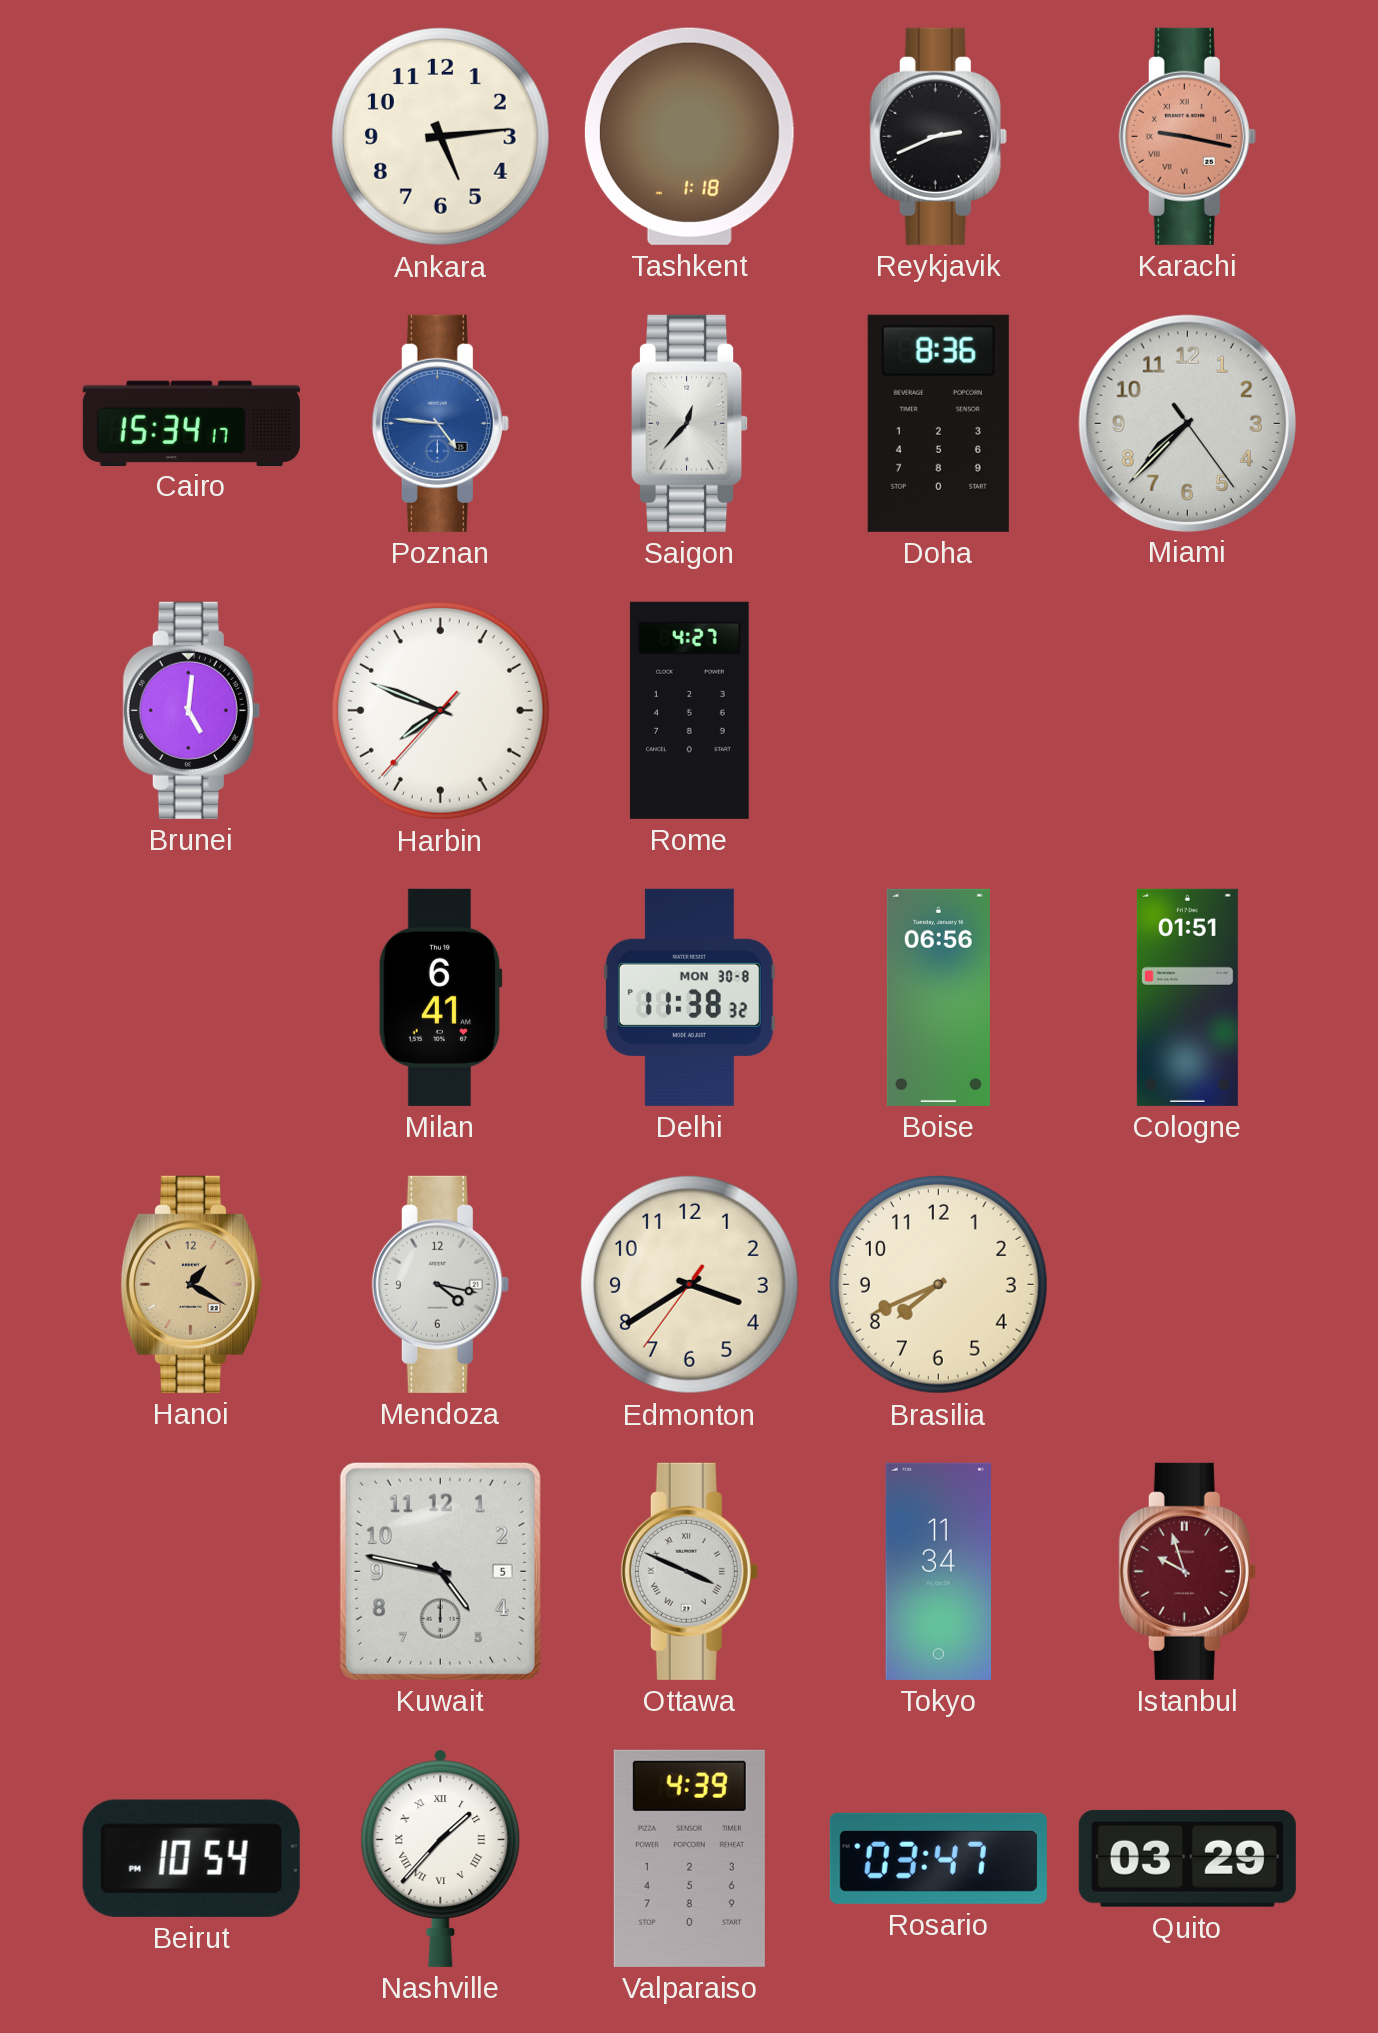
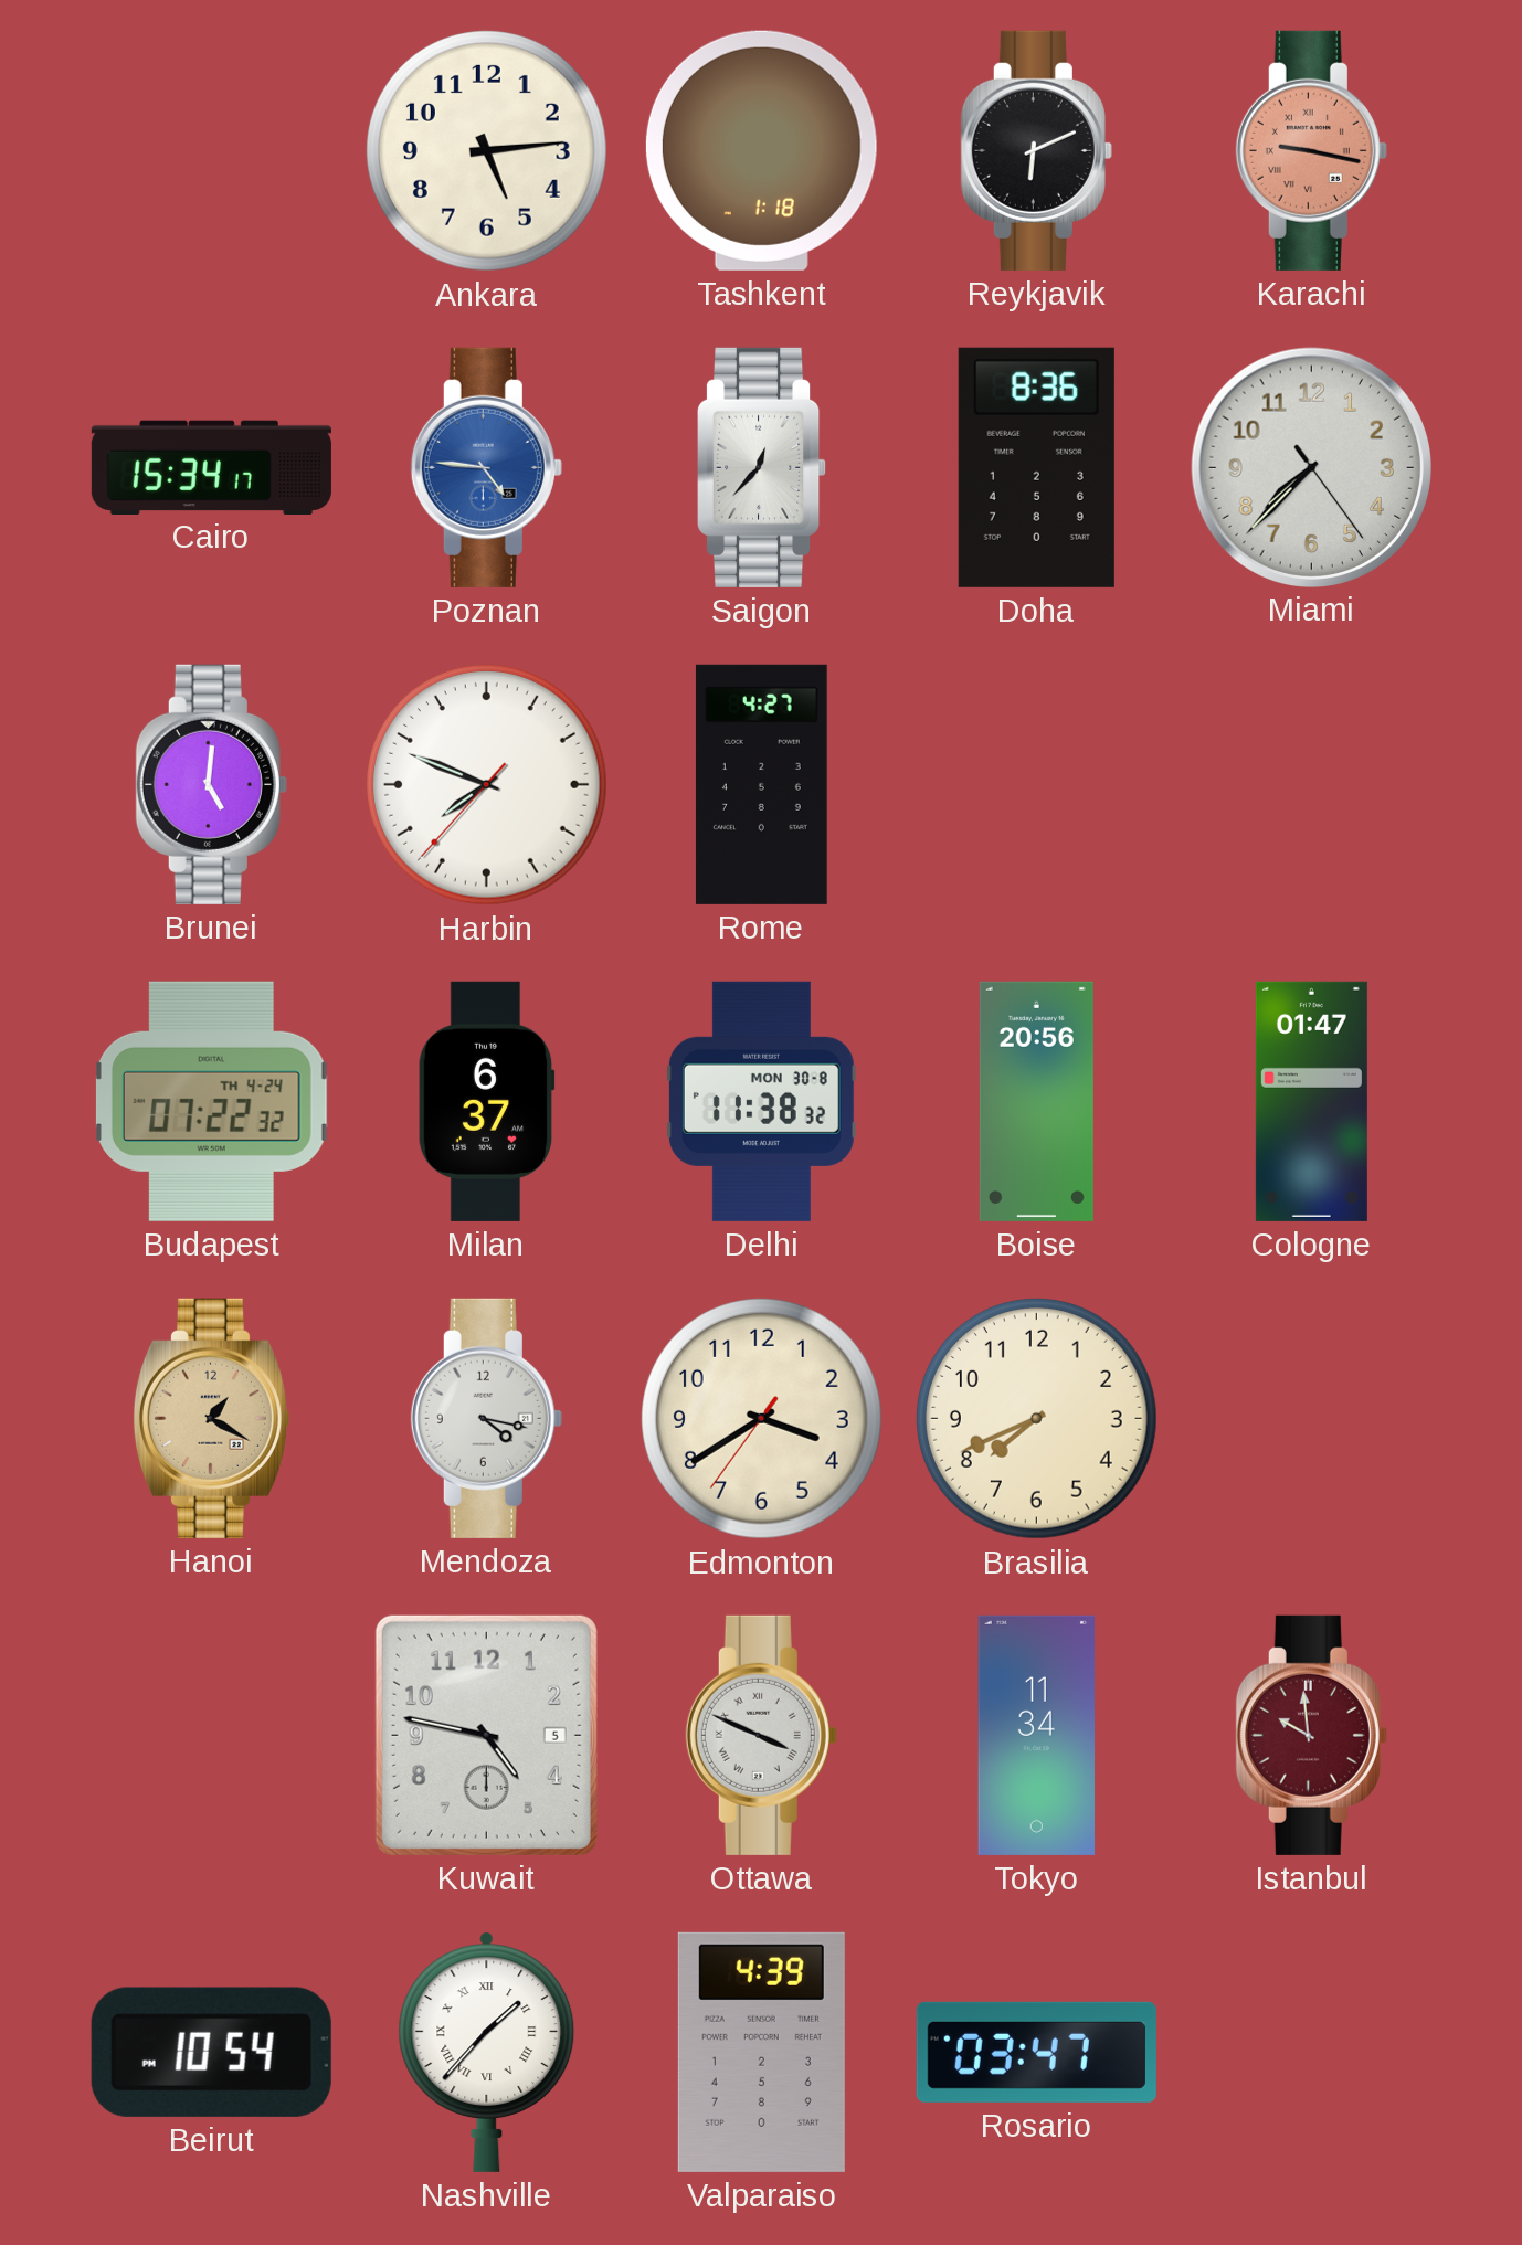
Reykjavik: 2:41 -> 6:11 (1036, 150)
Budapest: none -> 07:22 (211, 1101)
Milan: 6:41 -> 6:37 (486, 1101)
Boise: 06:56 -> 20:56 (1036, 1101)
Cologne: 01:51 -> 01:47 (1311, 1101)
Istanbul: 9:57 -> 9:59 (1311, 1735)
Quito: 03:29 -> none (1187, 1858)
